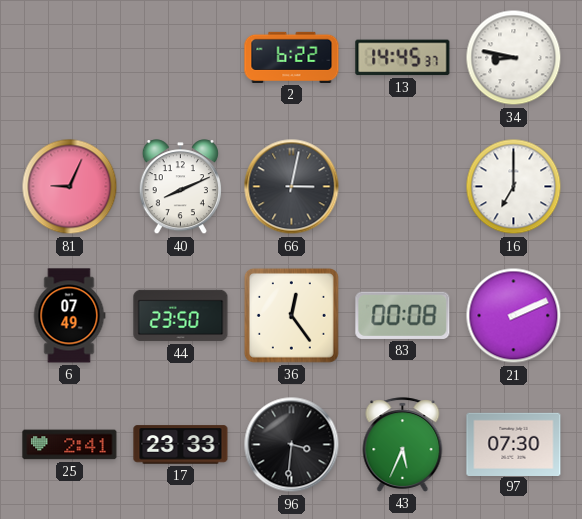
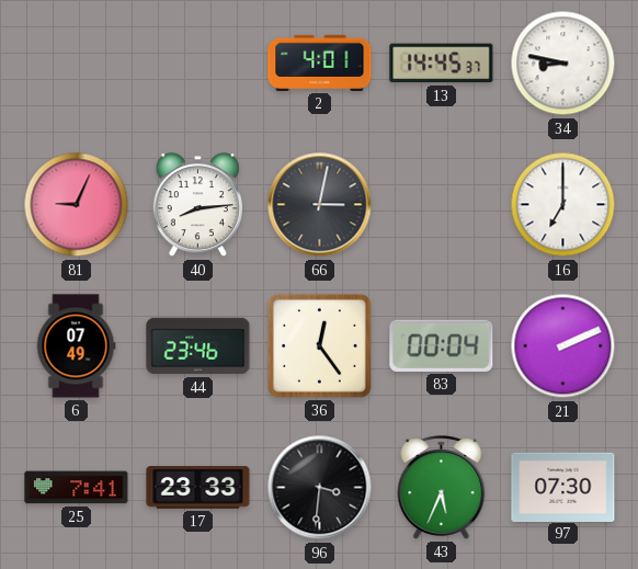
2: 6:22 -> 4:01 (320, 62)
40: 8:11 -> 8:14 (197, 205)
44: 23:50 -> 23:46 (198, 346)
83: 00:08 -> 00:04 (442, 345)
25: 2:41 -> 7:41 (77, 488)
